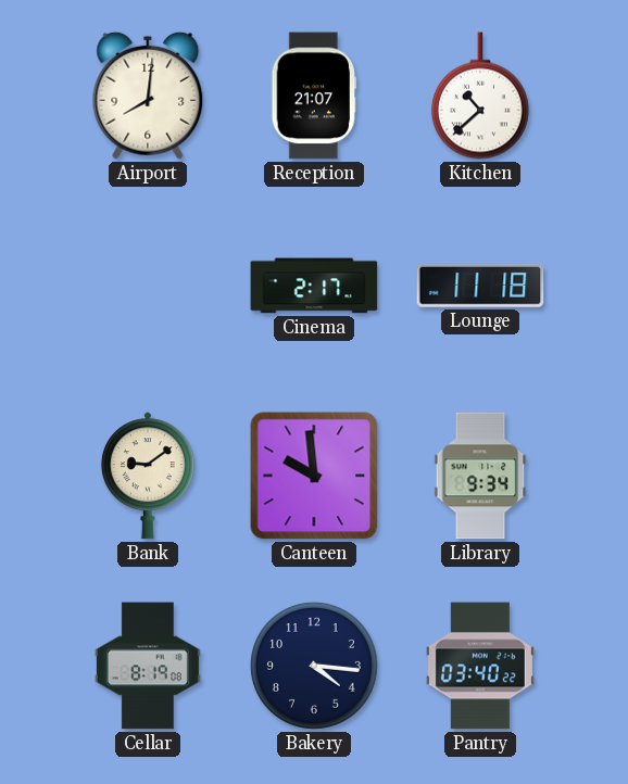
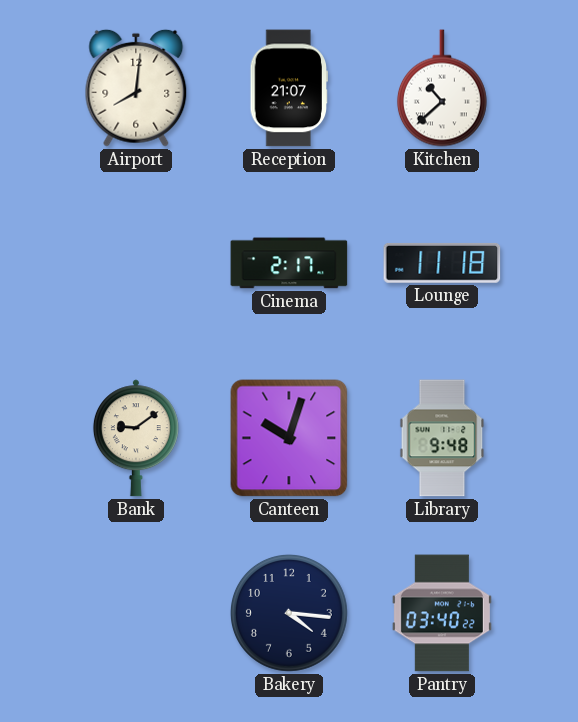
Canteen: 9:59 -> 10:03 (289, 438)
Library: 9:34 -> 9:48 (442, 438)
Cellar: 8:19 -> none (148, 666)
